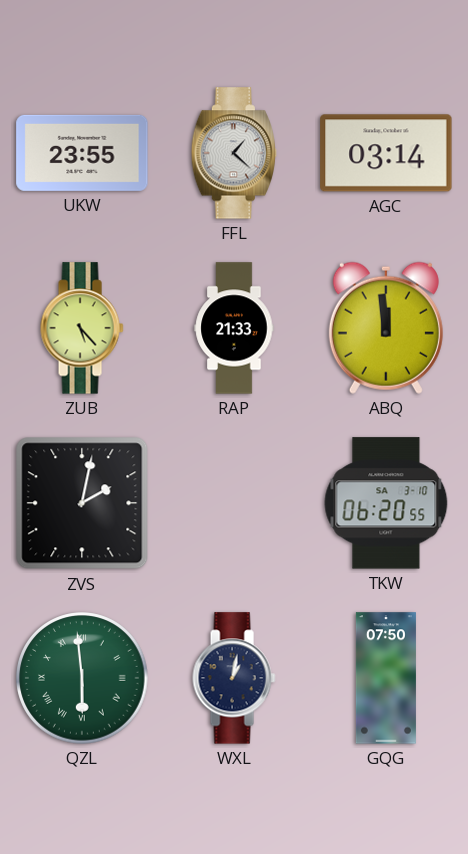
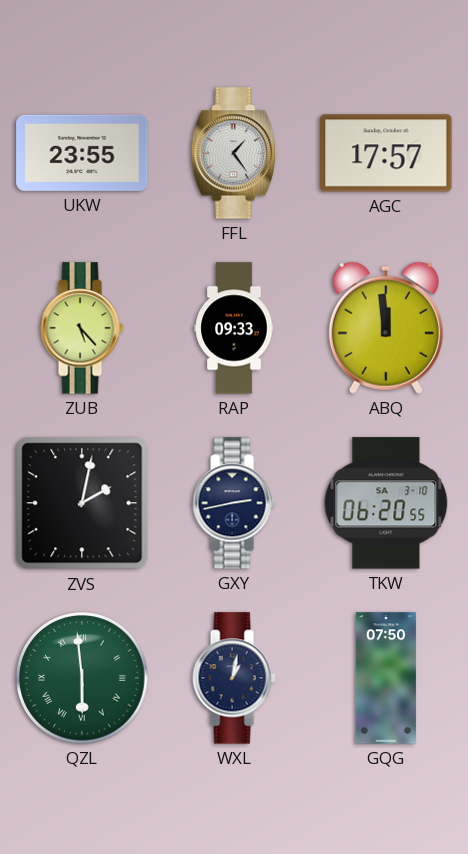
FFL: 1:22 -> 1:24 (233, 153)
AGC: 03:14 -> 17:57 (386, 153)
RAP: 21:33 -> 09:33 (234, 328)
GXY: none -> 2:43 (234, 503)
